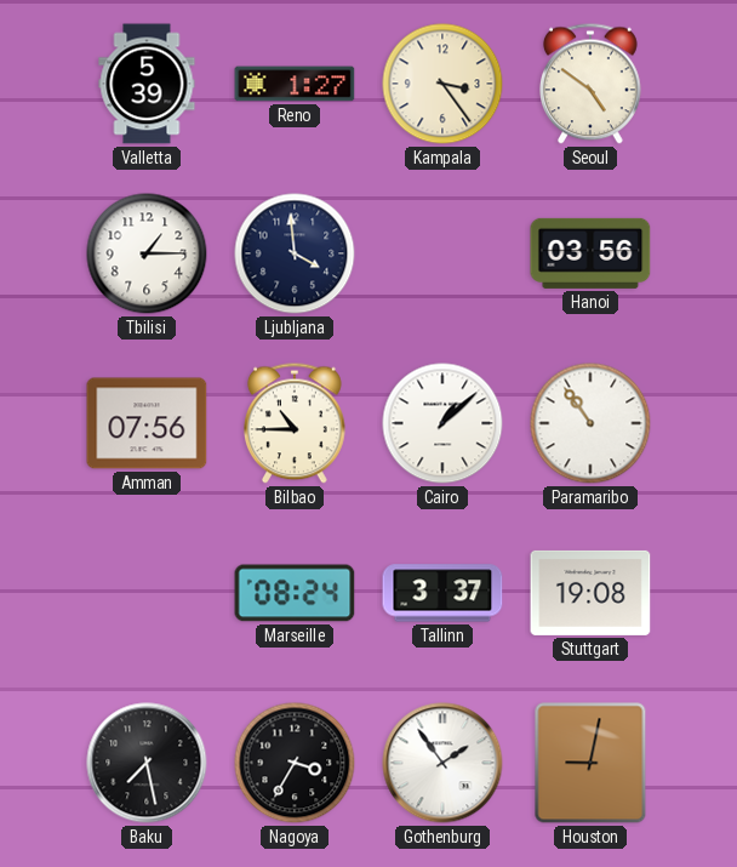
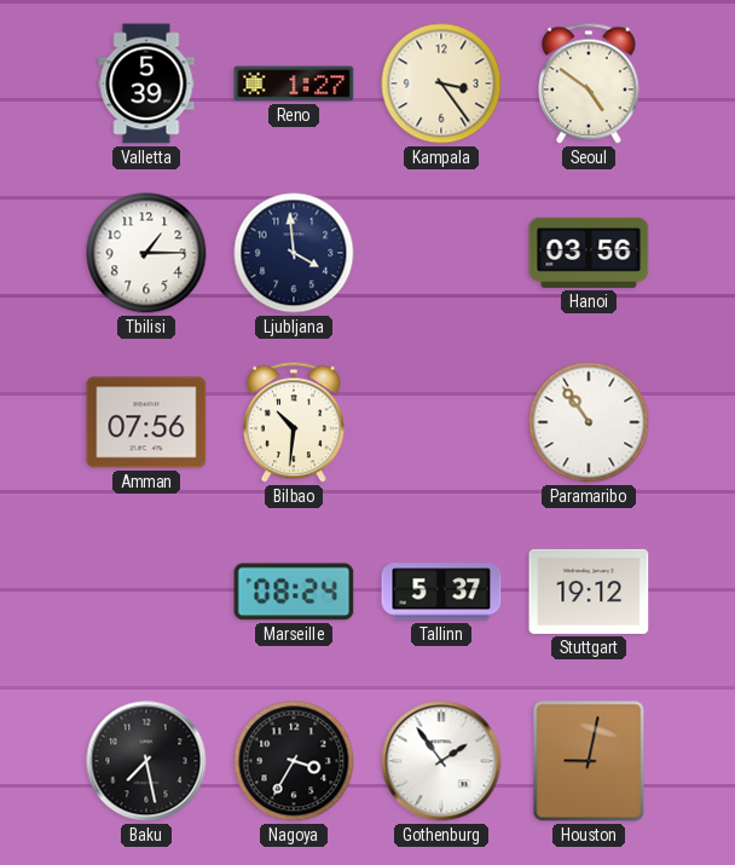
Bilbao: 10:45 -> 10:31 (295, 422)
Cairo: 1:08 -> none (442, 423)
Tallinn: 3:37 -> 5:37 (441, 592)
Stuttgart: 19:08 -> 19:12 (589, 592)
